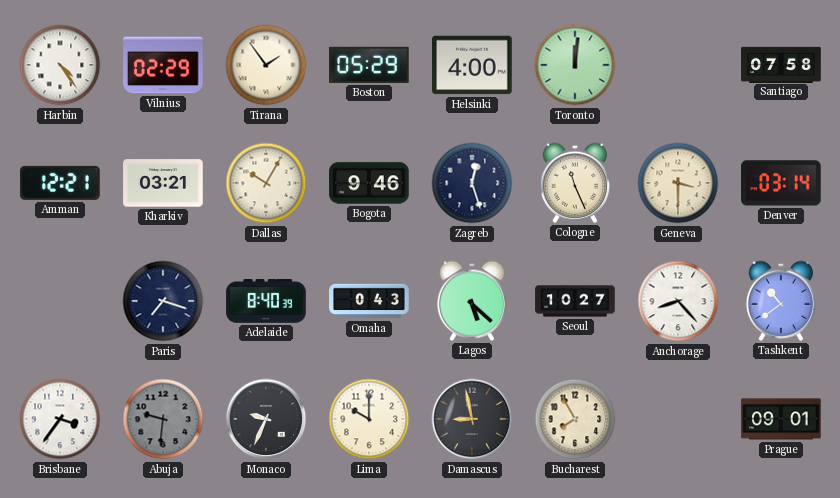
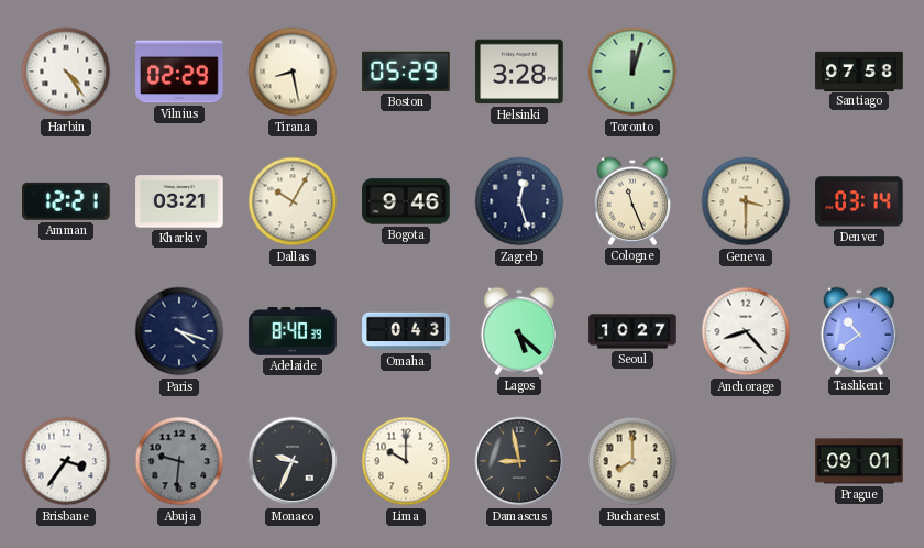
Tirana: 1:54 -> 8:28 (293, 72)
Helsinki: 4:00 -> 3:28 (519, 72)
Toronto: 12:01 -> 12:03 (632, 72)
Paris: 7:18 -> 4:18 (179, 331)
Bucharest: 7:55 -> 8:00 (632, 461)
